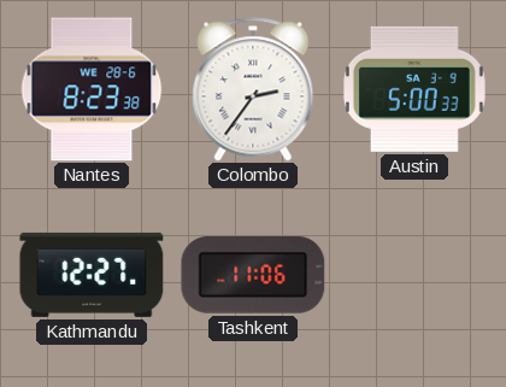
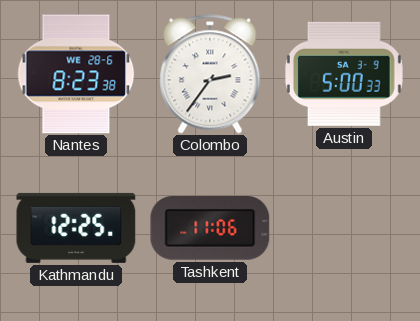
Kathmandu: 12:27 -> 12:25 (76, 228)
